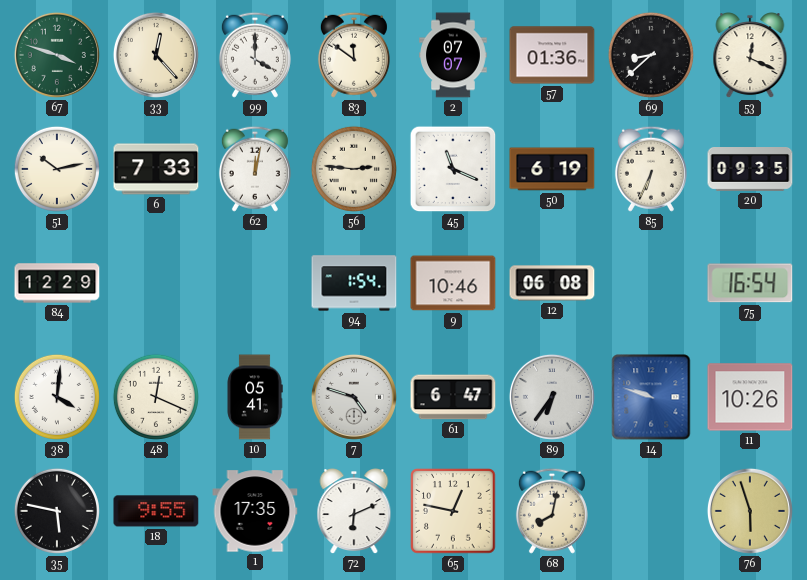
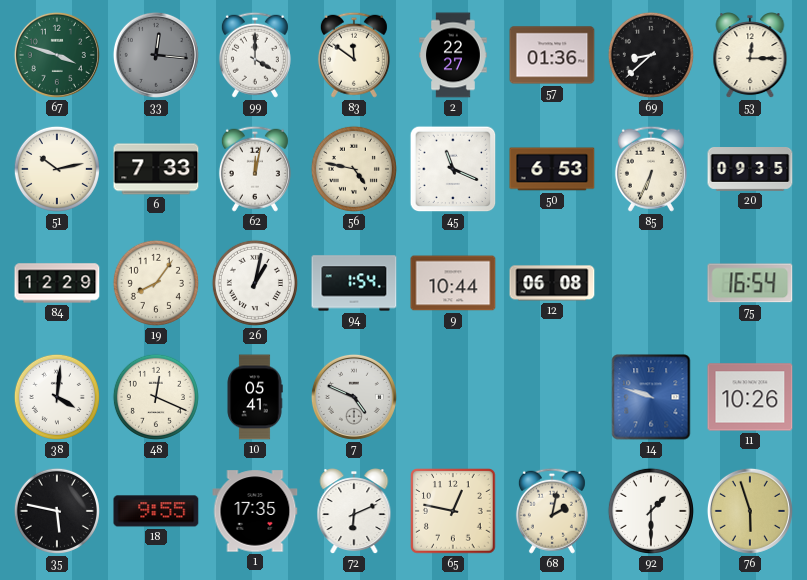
33: 12:23 -> 12:16 (156, 55)
33 dial: cream -> grey (156, 55)
2: 07:07 -> 22:27 (453, 55)
53: 12:19 -> 12:15 (750, 56)
56: 2:46 -> 4:47 (354, 169)
50: 6:19 -> 6:53 (552, 169)
19: none -> 8:06 (156, 283)
26: none -> 1:02 (255, 283)
9: 10:46 -> 10:44 (453, 283)
7: 4:48 -> 4:49 (354, 397)
61: 6:47 -> none (453, 397)
89: 6:36 -> none (552, 397)
68: 8:02 -> 2:02 (552, 511)
92: none -> 1:30 (651, 511)
